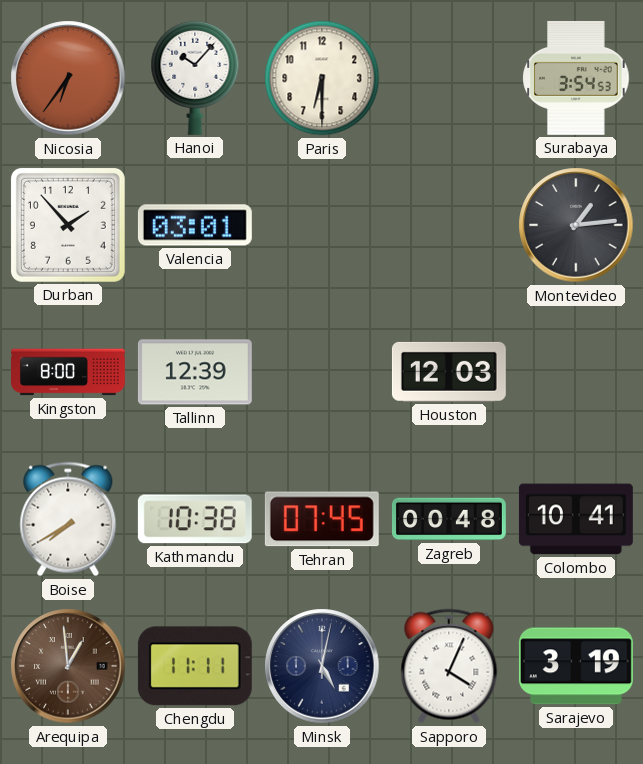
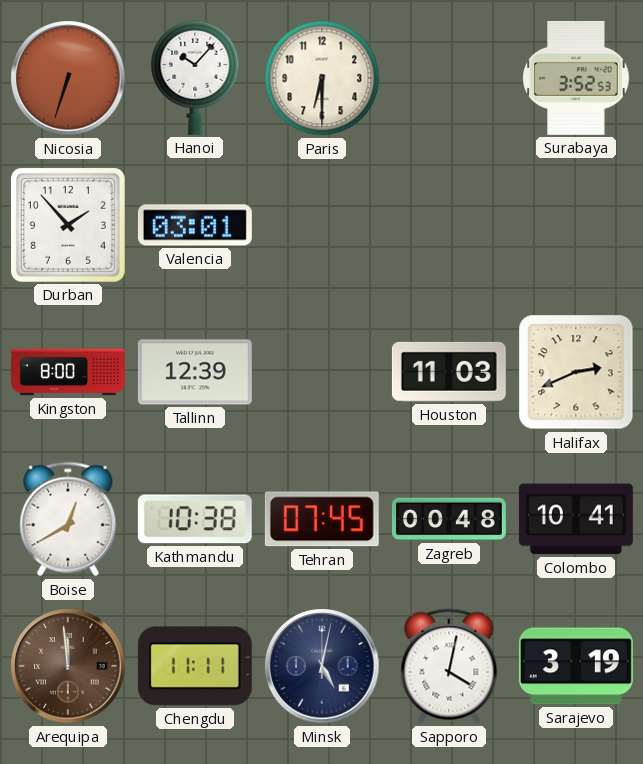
Nicosia: 6:36 -> 6:33 (68, 78)
Surabaya: 3:54 -> 3:52 (576, 78)
Montevideo: 1:14 -> none (576, 225)
Houston: 12:03 -> 11:03 (449, 372)
Halifax: none -> 2:41 (576, 372)
Boise: 7:40 -> 12:40 (68, 519)
Arequipa: 12:59 -> 11:59 (68, 666)
Sapporo: 4:04 -> 4:02 (449, 666)
